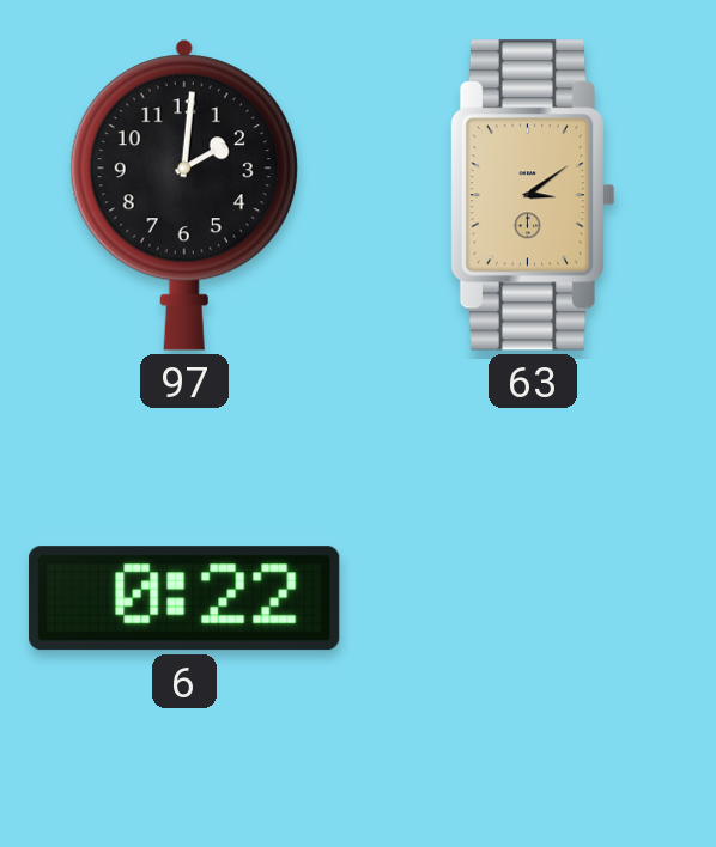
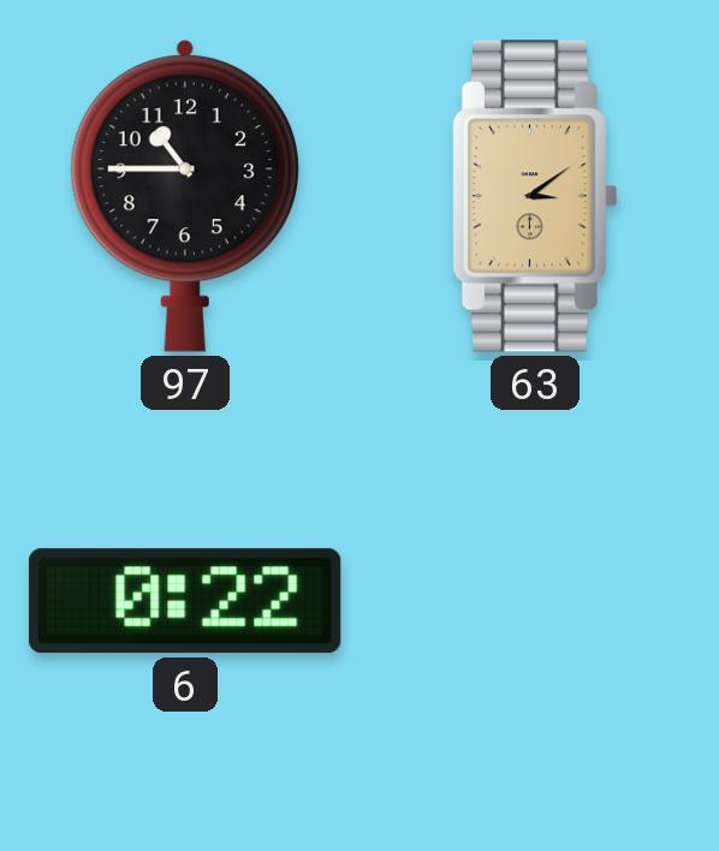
97: 2:01 -> 10:45 (185, 196)
